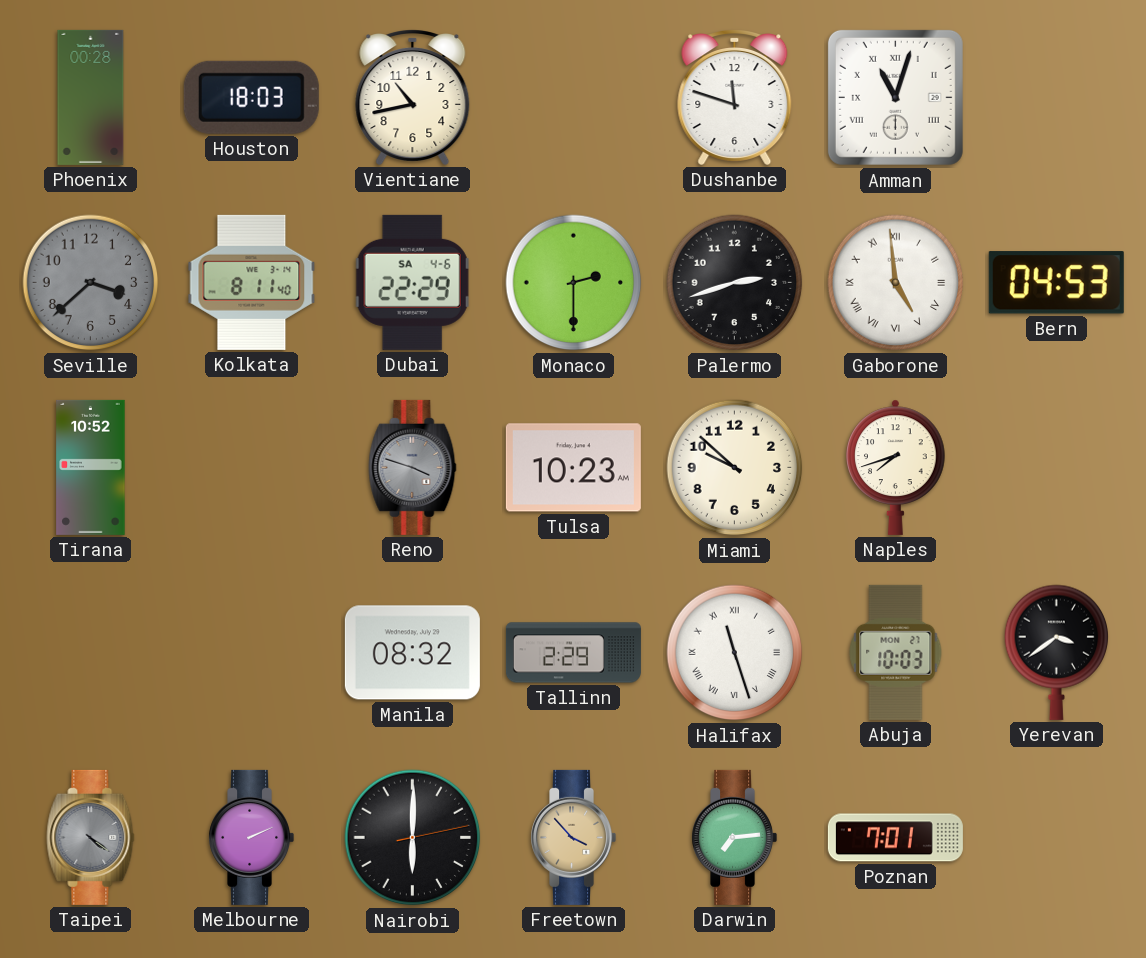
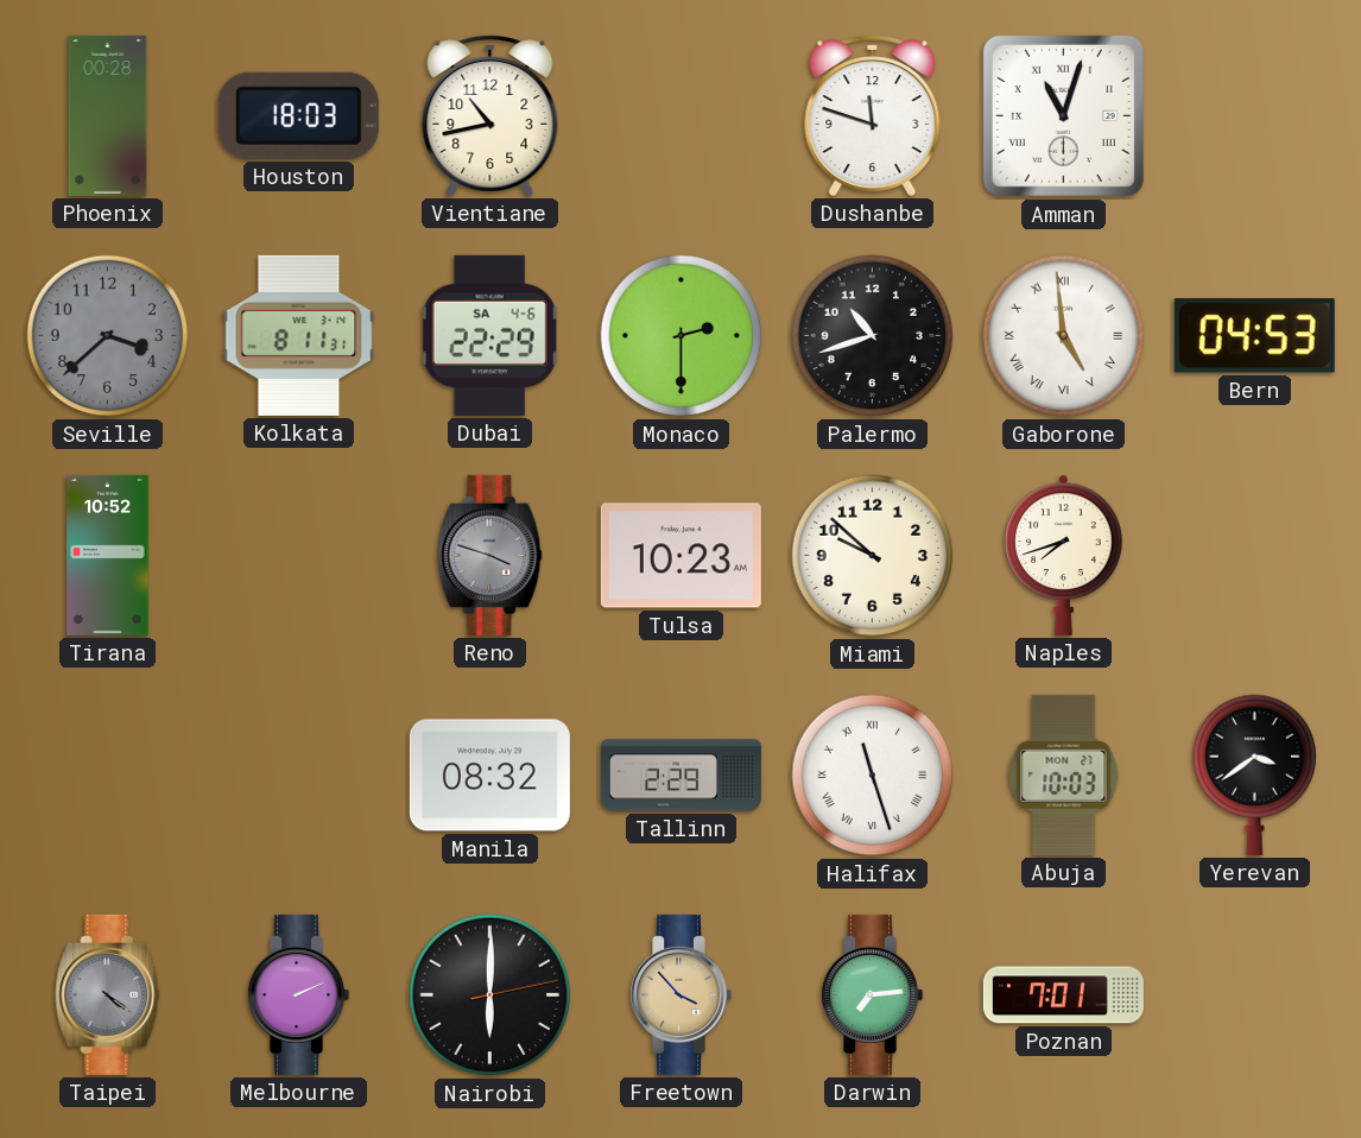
Kolkata: 8:11:40 -> 8:11:31 (299, 335)
Palermo: 2:42 -> 10:42 (873, 336)
